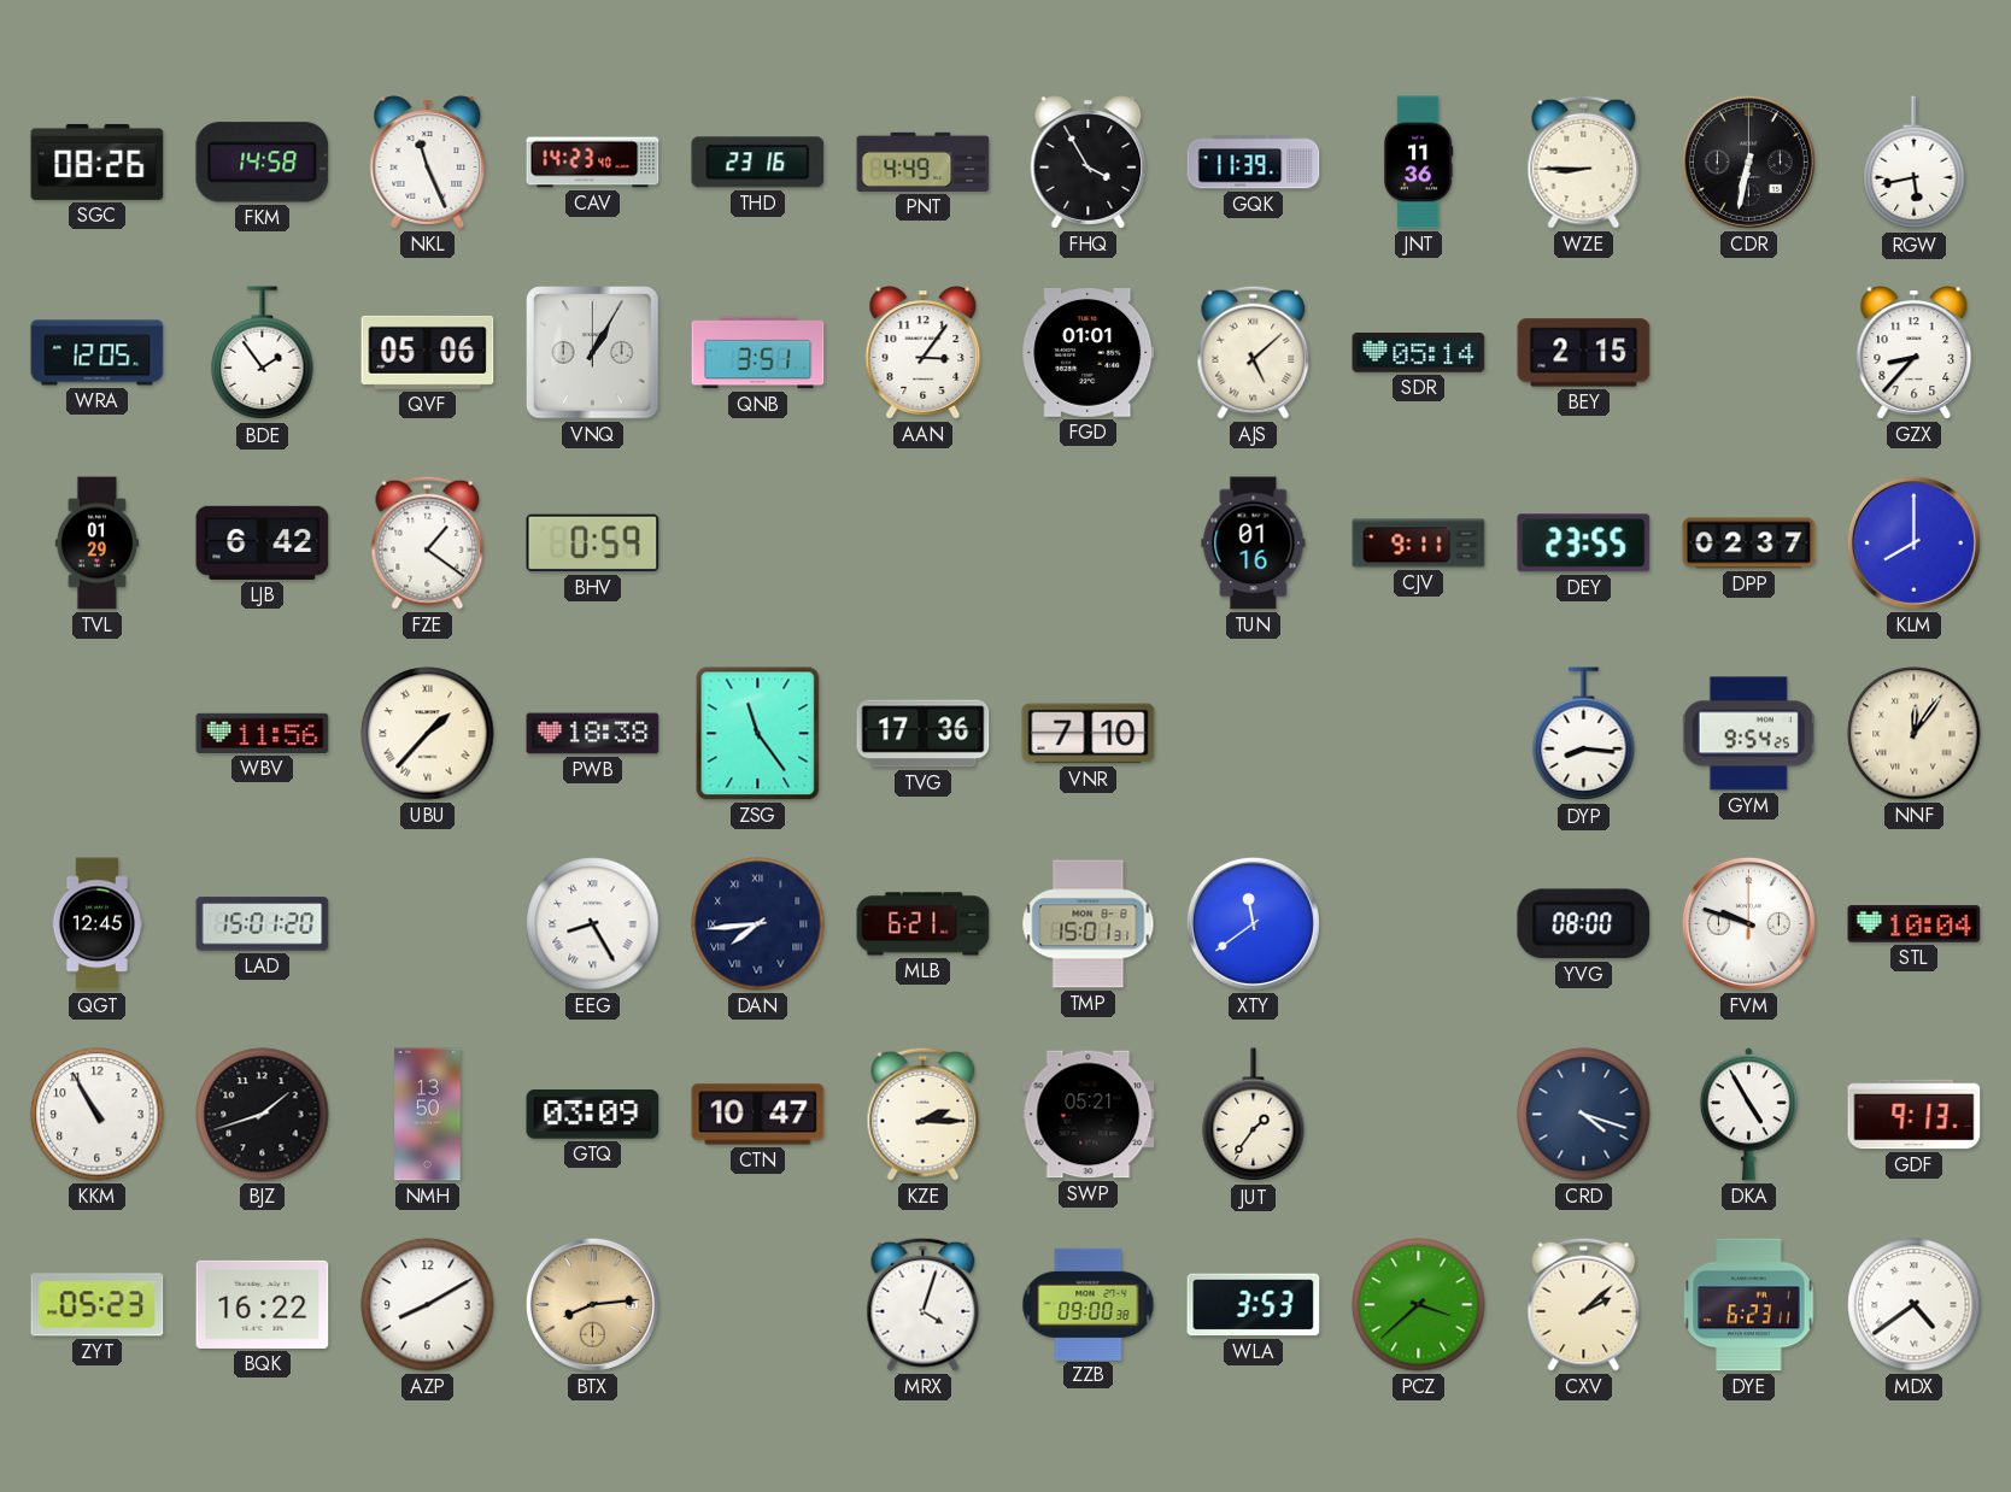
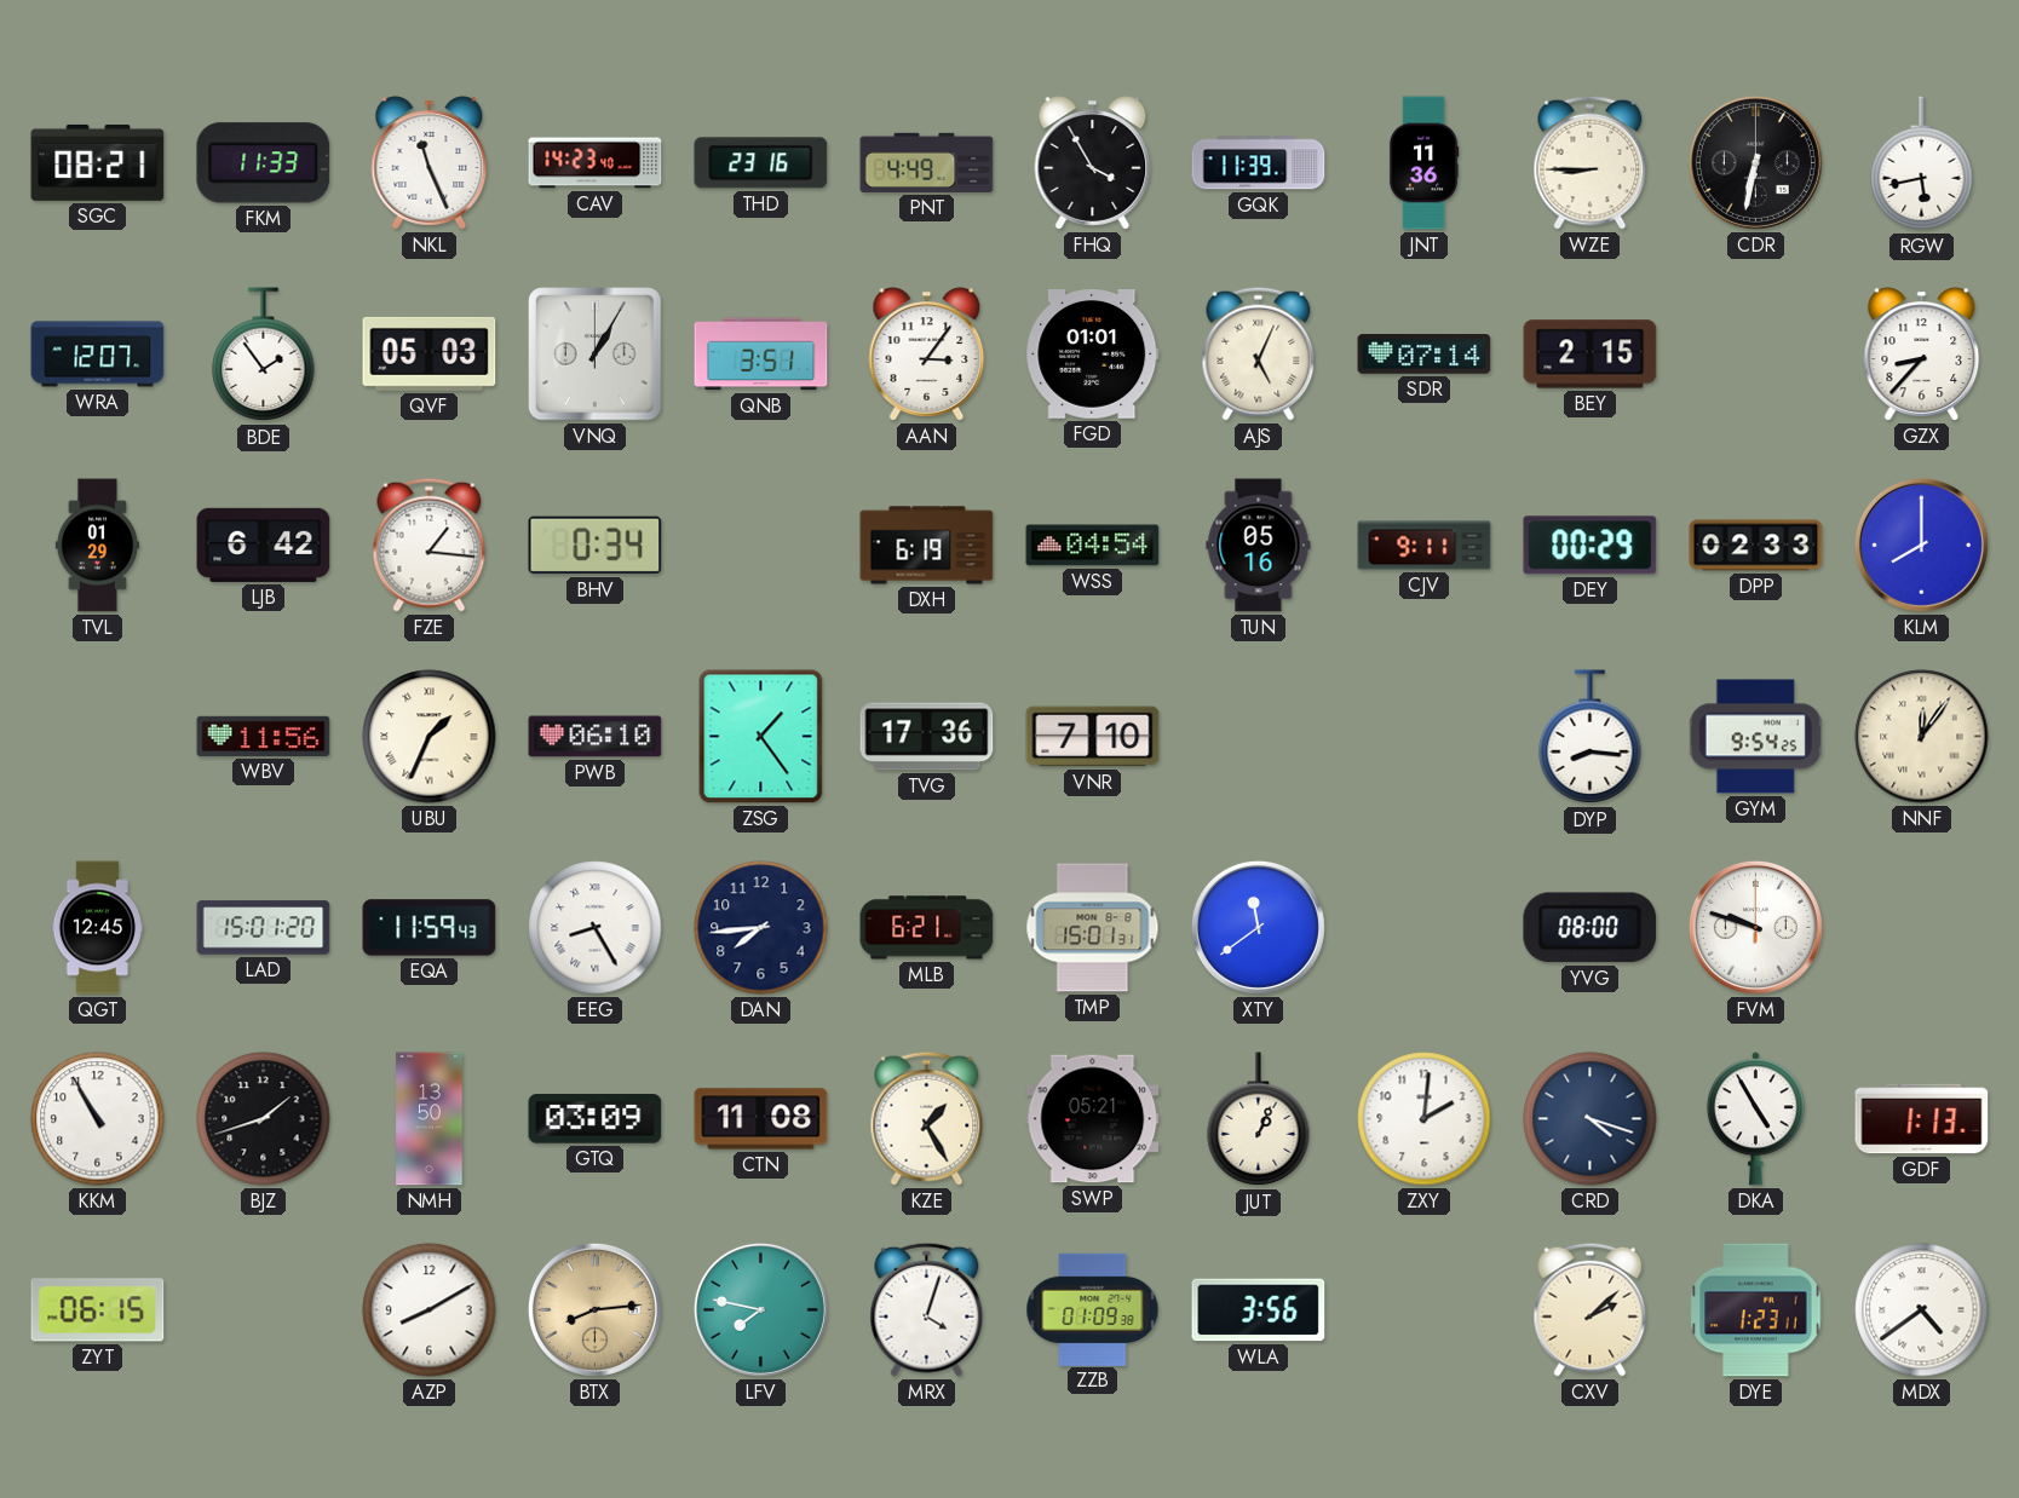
SGC: 08:26 -> 08:21 (98, 162)
FKM: 14:58 -> 11:33 (264, 163)
WRA: 12:05 -> 12:07 (98, 355)
QVF: 05:06 -> 05:03 (430, 353)
AJS: 5:08 -> 5:04 (1259, 353)
SDR: 05:14 -> 07:14 (1425, 355)
FZE: 1:21 -> 1:16 (430, 545)
BHV: 0:59 -> 0:34 (596, 546)
DXH: none -> 6:19 (927, 546)
WSS: none -> 04:54 (1093, 546)
TUN: 01:16 -> 05:16 (1259, 546)
DEY: 23:55 -> 00:29 (1591, 546)
DPP: 02:37 -> 02:33 (1756, 546)
UBU: 1:37 -> 1:34 (430, 737)
PWB: 18:38 -> 06:10 (596, 737)
ZSG: 11:24 -> 1:24 (761, 737)
EQA: none -> 11:59 (430, 928)
DAN numerals: Roman -> Arabic (761, 928)
STL: 10:04 -> none (1915, 924)
CTN: 10:47 -> 11:08 (761, 1119)
KZE: 2:15 -> 1:25 (927, 1118)
JUT: 1:36 -> 1:04 (1259, 1119)
ZXY: none -> 2:01 (1425, 1119)
GDF: 9:13 -> 1:13 (1922, 1119)
ZYT: 05:23 -> 06:15 (98, 1310)
BQK: 16:22 -> none (263, 1304)
LFV: none -> 7:47 (760, 1309)
ZZB: 09:00 -> 01:09 (1093, 1309)
WLA: 3:53 -> 3:56 (1259, 1310)
PCZ: 3:38 -> none (1419, 1305)
DYE: 6:23 -> 1:23 (1756, 1310)
